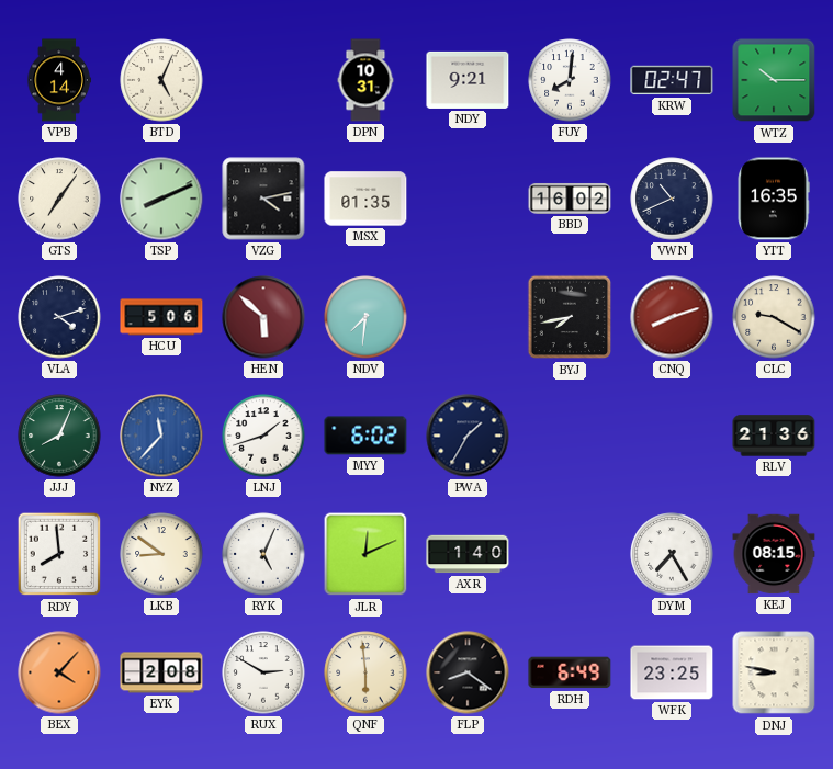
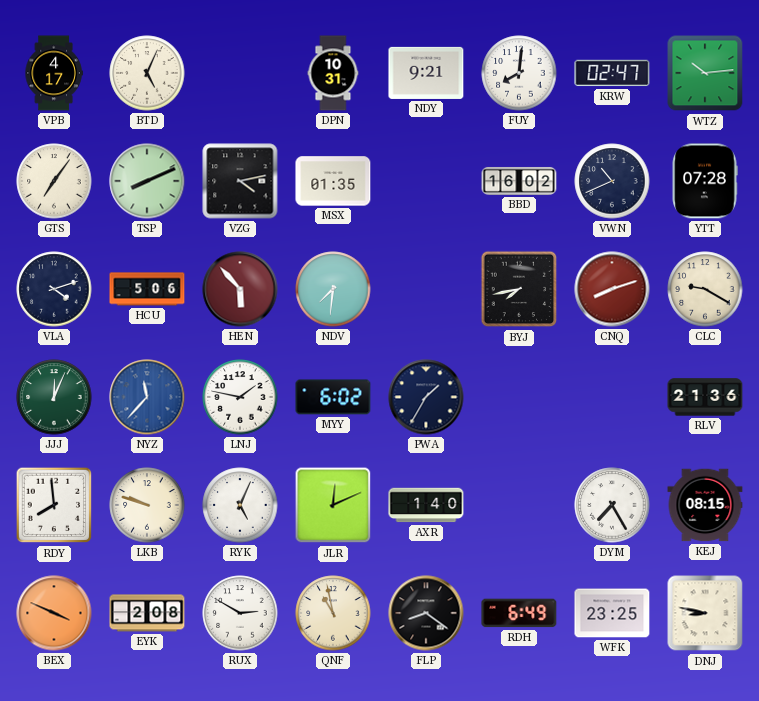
VPB: 4:14 -> 4:17 (54, 73)
WTZ: 10:15 -> 10:14 (705, 73)
YTT: 16:35 -> 07:28 (705, 181)
HEN: 5:52 -> 5:53 (240, 289)
JJJ: 8:04 -> 12:04 (54, 397)
LNJ: 1:42 -> 1:47 (240, 397)
LKB: 8:51 -> 9:48 (147, 505)
BEX: 4:07 -> 3:49 (54, 613)
QNF: 5:59 -> 10:58 (333, 613)
